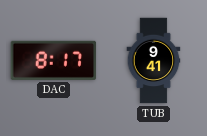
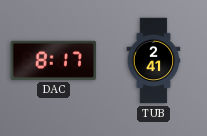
TUB: 9:41 -> 2:41 (154, 61)
